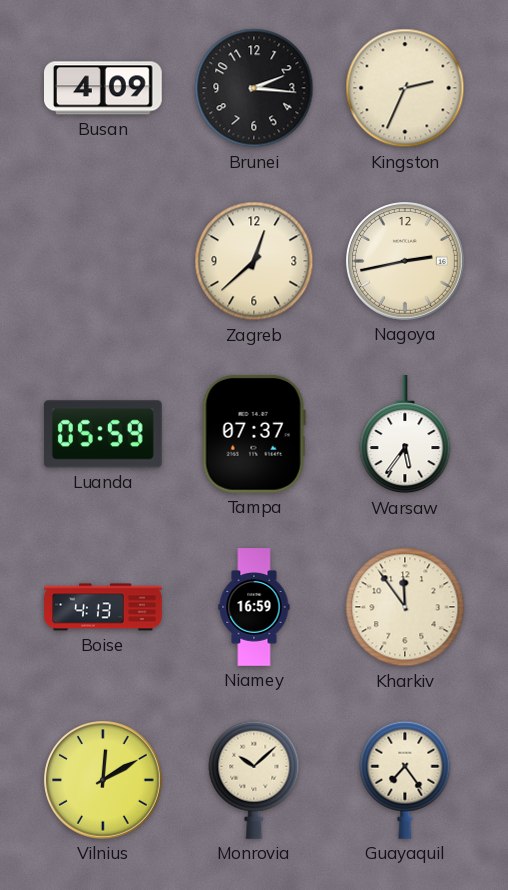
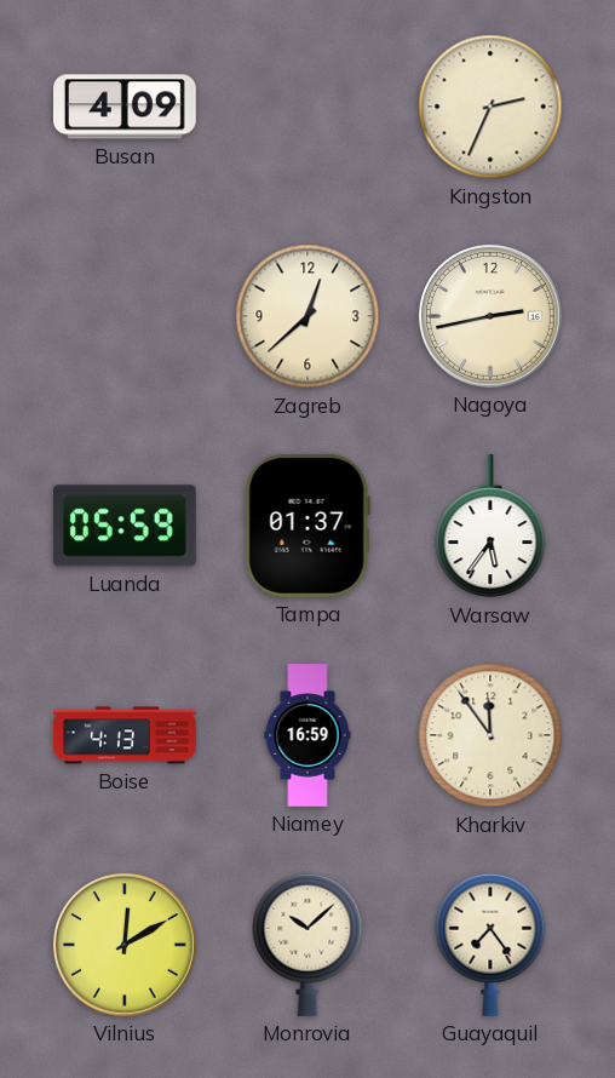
Brunei: 2:16 -> none (254, 88)
Tampa: 07:37 -> 01:37 (307, 526)
